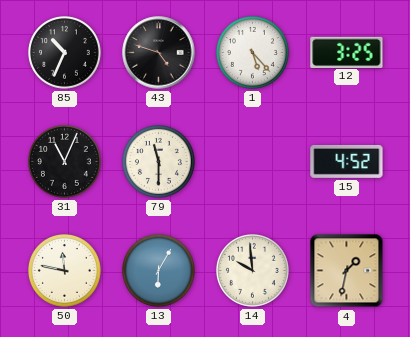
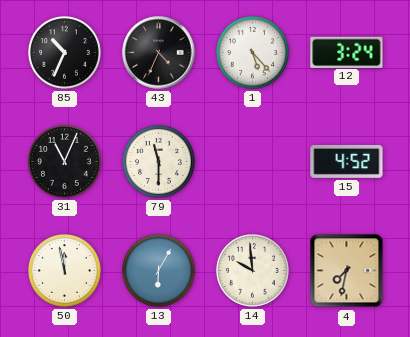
43: 4:48 -> 4:34 (159, 53)
12: 3:25 -> 3:24 (347, 52)
50: 11:47 -> 11:58 (64, 270)
4: 1:32 -> 7:32 (347, 271)
